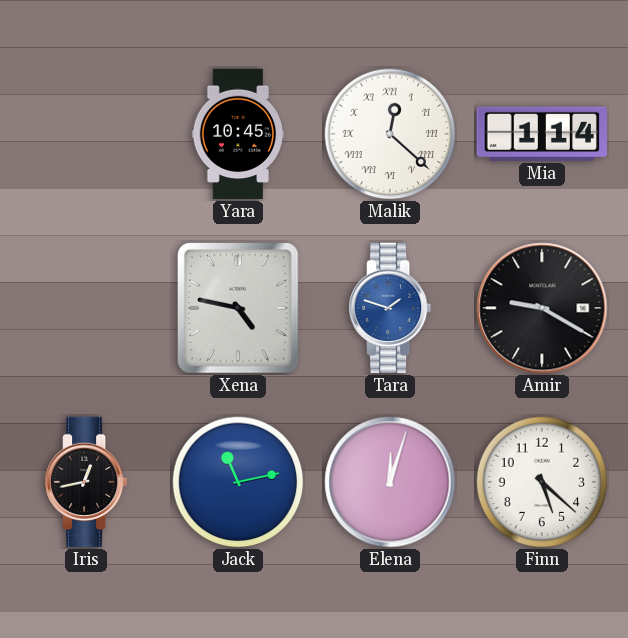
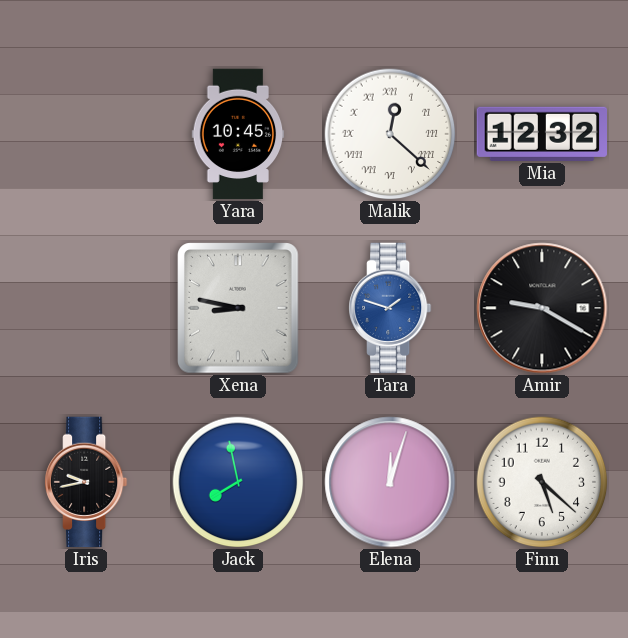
Mia: 1:14 -> 12:32 (541, 134)
Xena: 4:47 -> 8:47 (238, 308)
Iris: 12:43 -> 9:43 (87, 482)
Jack: 11:13 -> 7:58 (238, 482)
